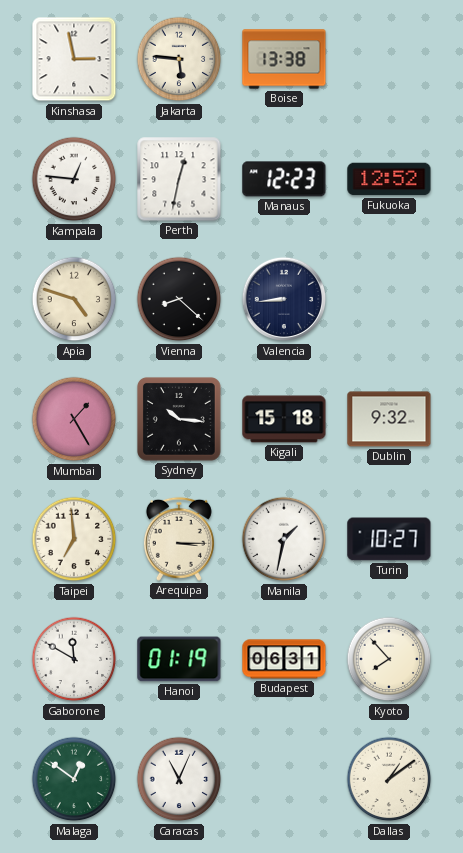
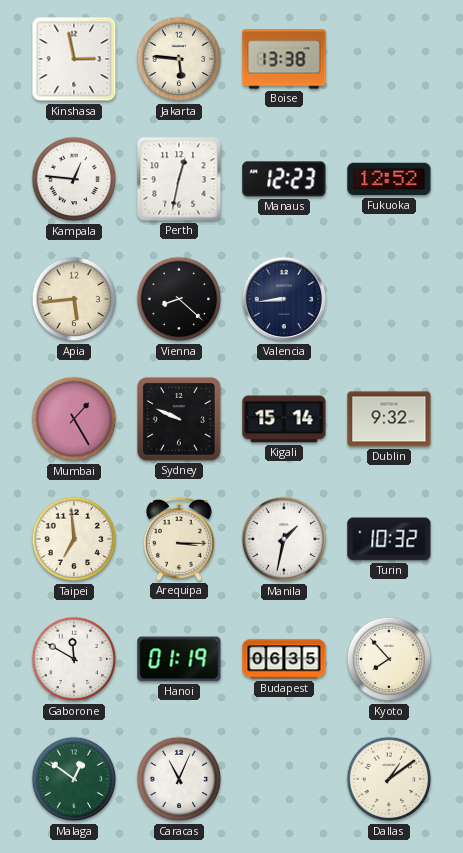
Apia: 4:48 -> 5:44 (74, 299)
Sydney: 10:16 -> 9:49 (179, 419)
Kigali: 15:18 -> 15:14 (284, 419)
Turin: 10:27 -> 10:32 (389, 539)
Budapest: 06:31 -> 06:35 (284, 659)
